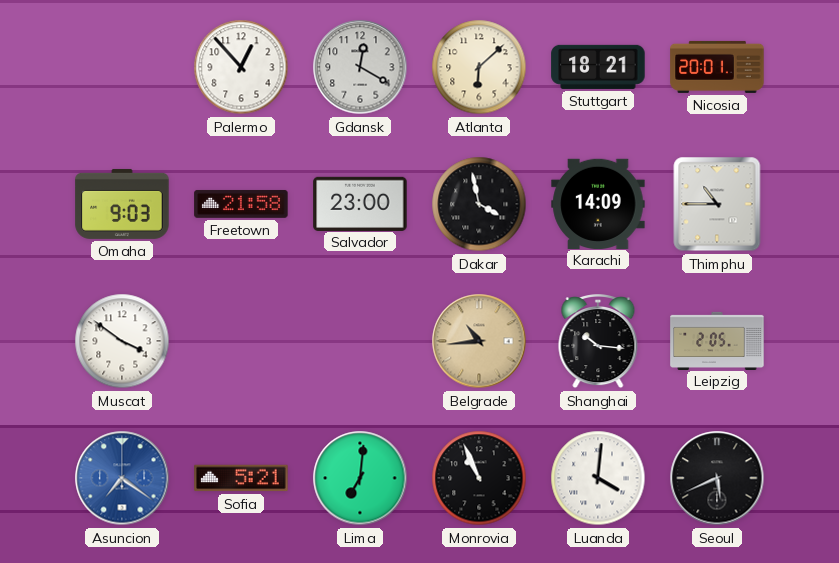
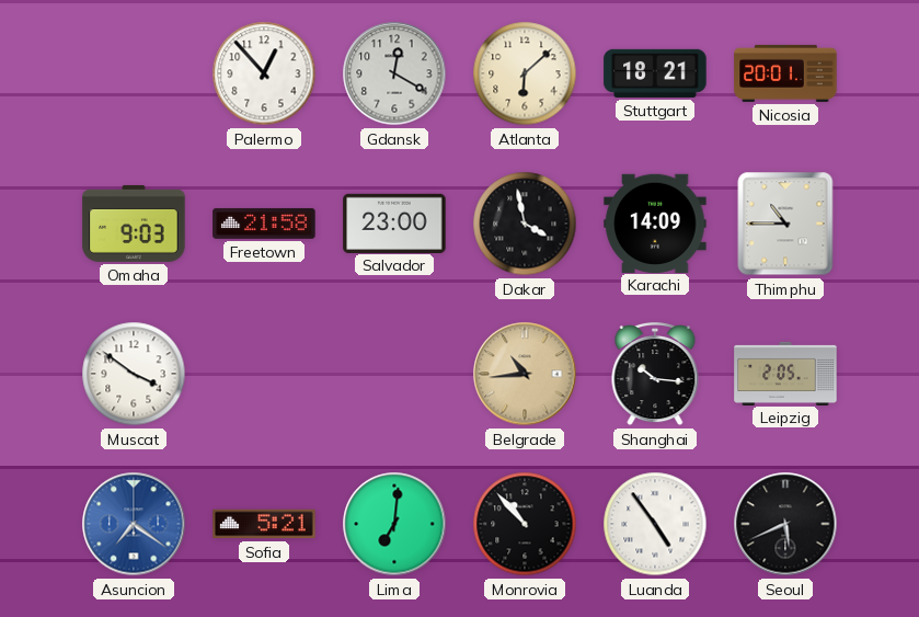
Monrovia: 10:56 -> 10:53 (525, 524)
Luanda: 4:01 -> 4:54 (655, 524)
